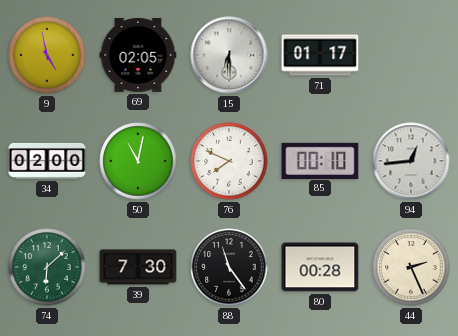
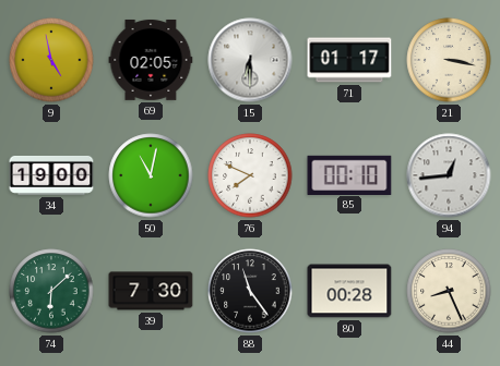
21: none -> 3:17 (449, 60)
34: 02:00 -> 19:00 (51, 175)
44: 2:26 -> 8:26 (449, 291)
